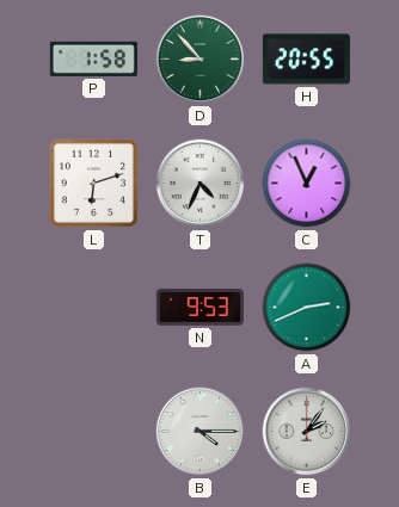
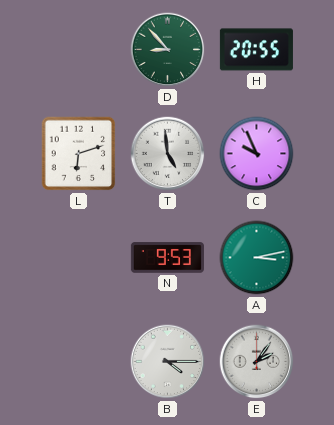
P: 1:58 -> none (93, 58)
T: 4:34 -> 4:59 (168, 154)
C: 12:56 -> 9:56 (257, 154)
A: 2:41 -> 3:13 (257, 258)
